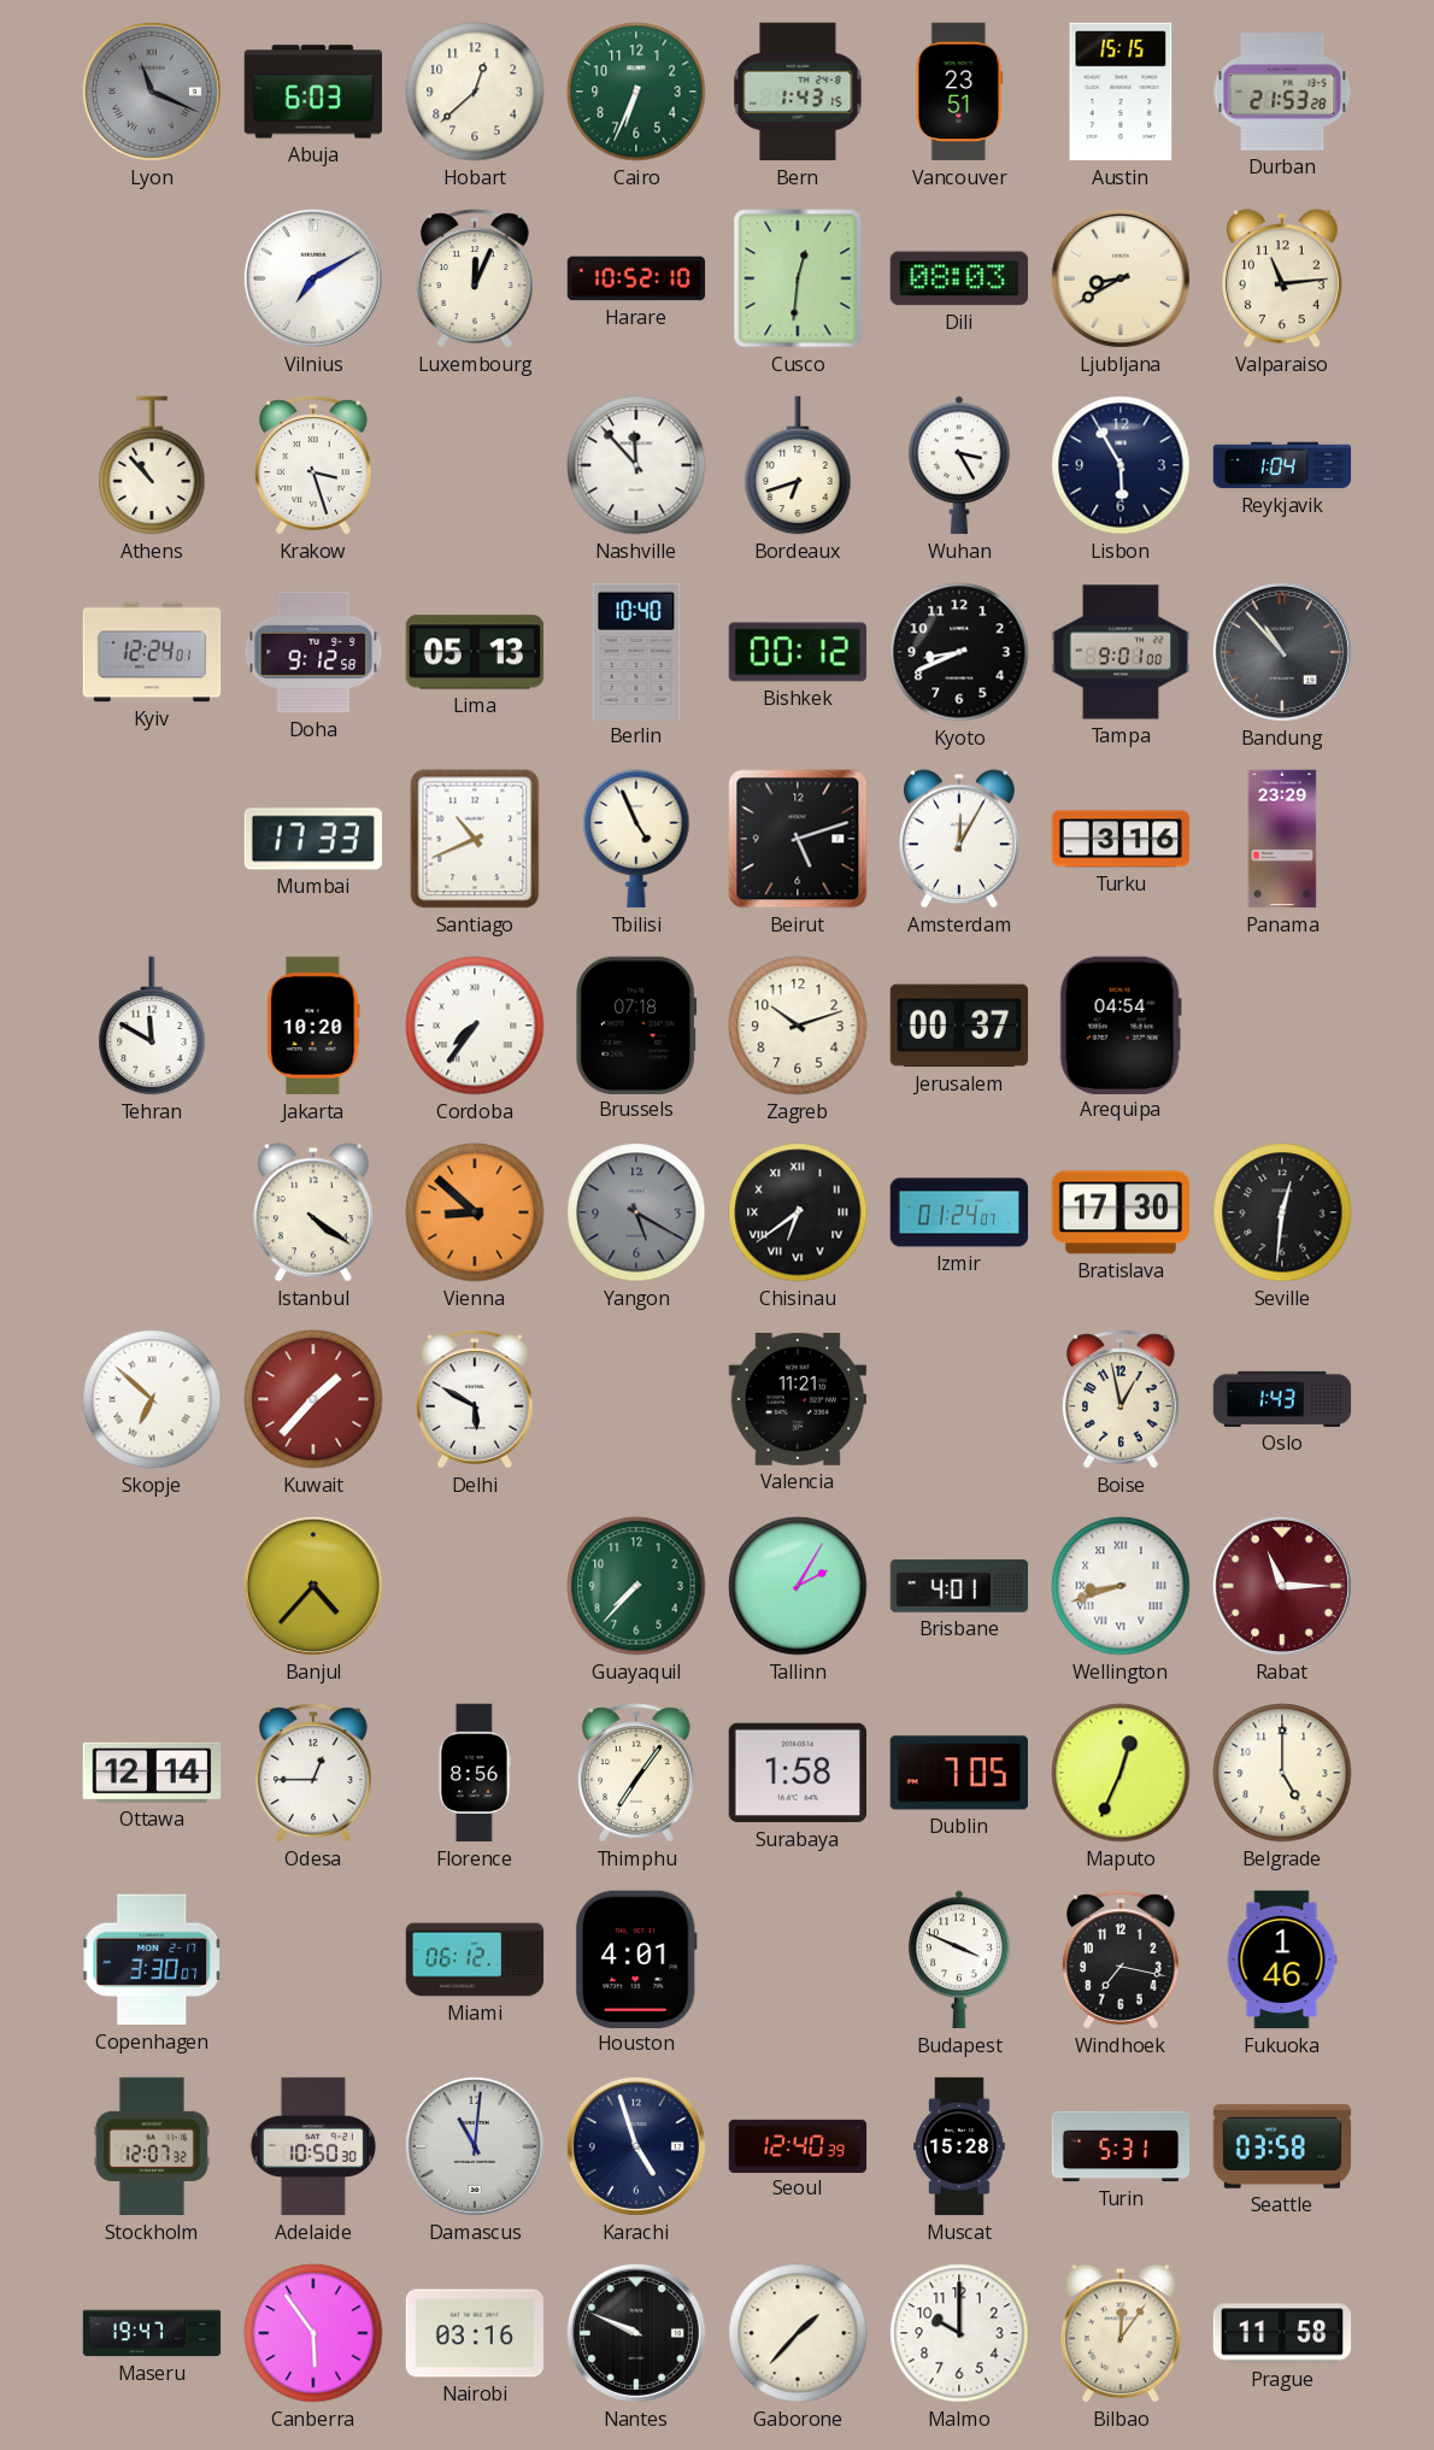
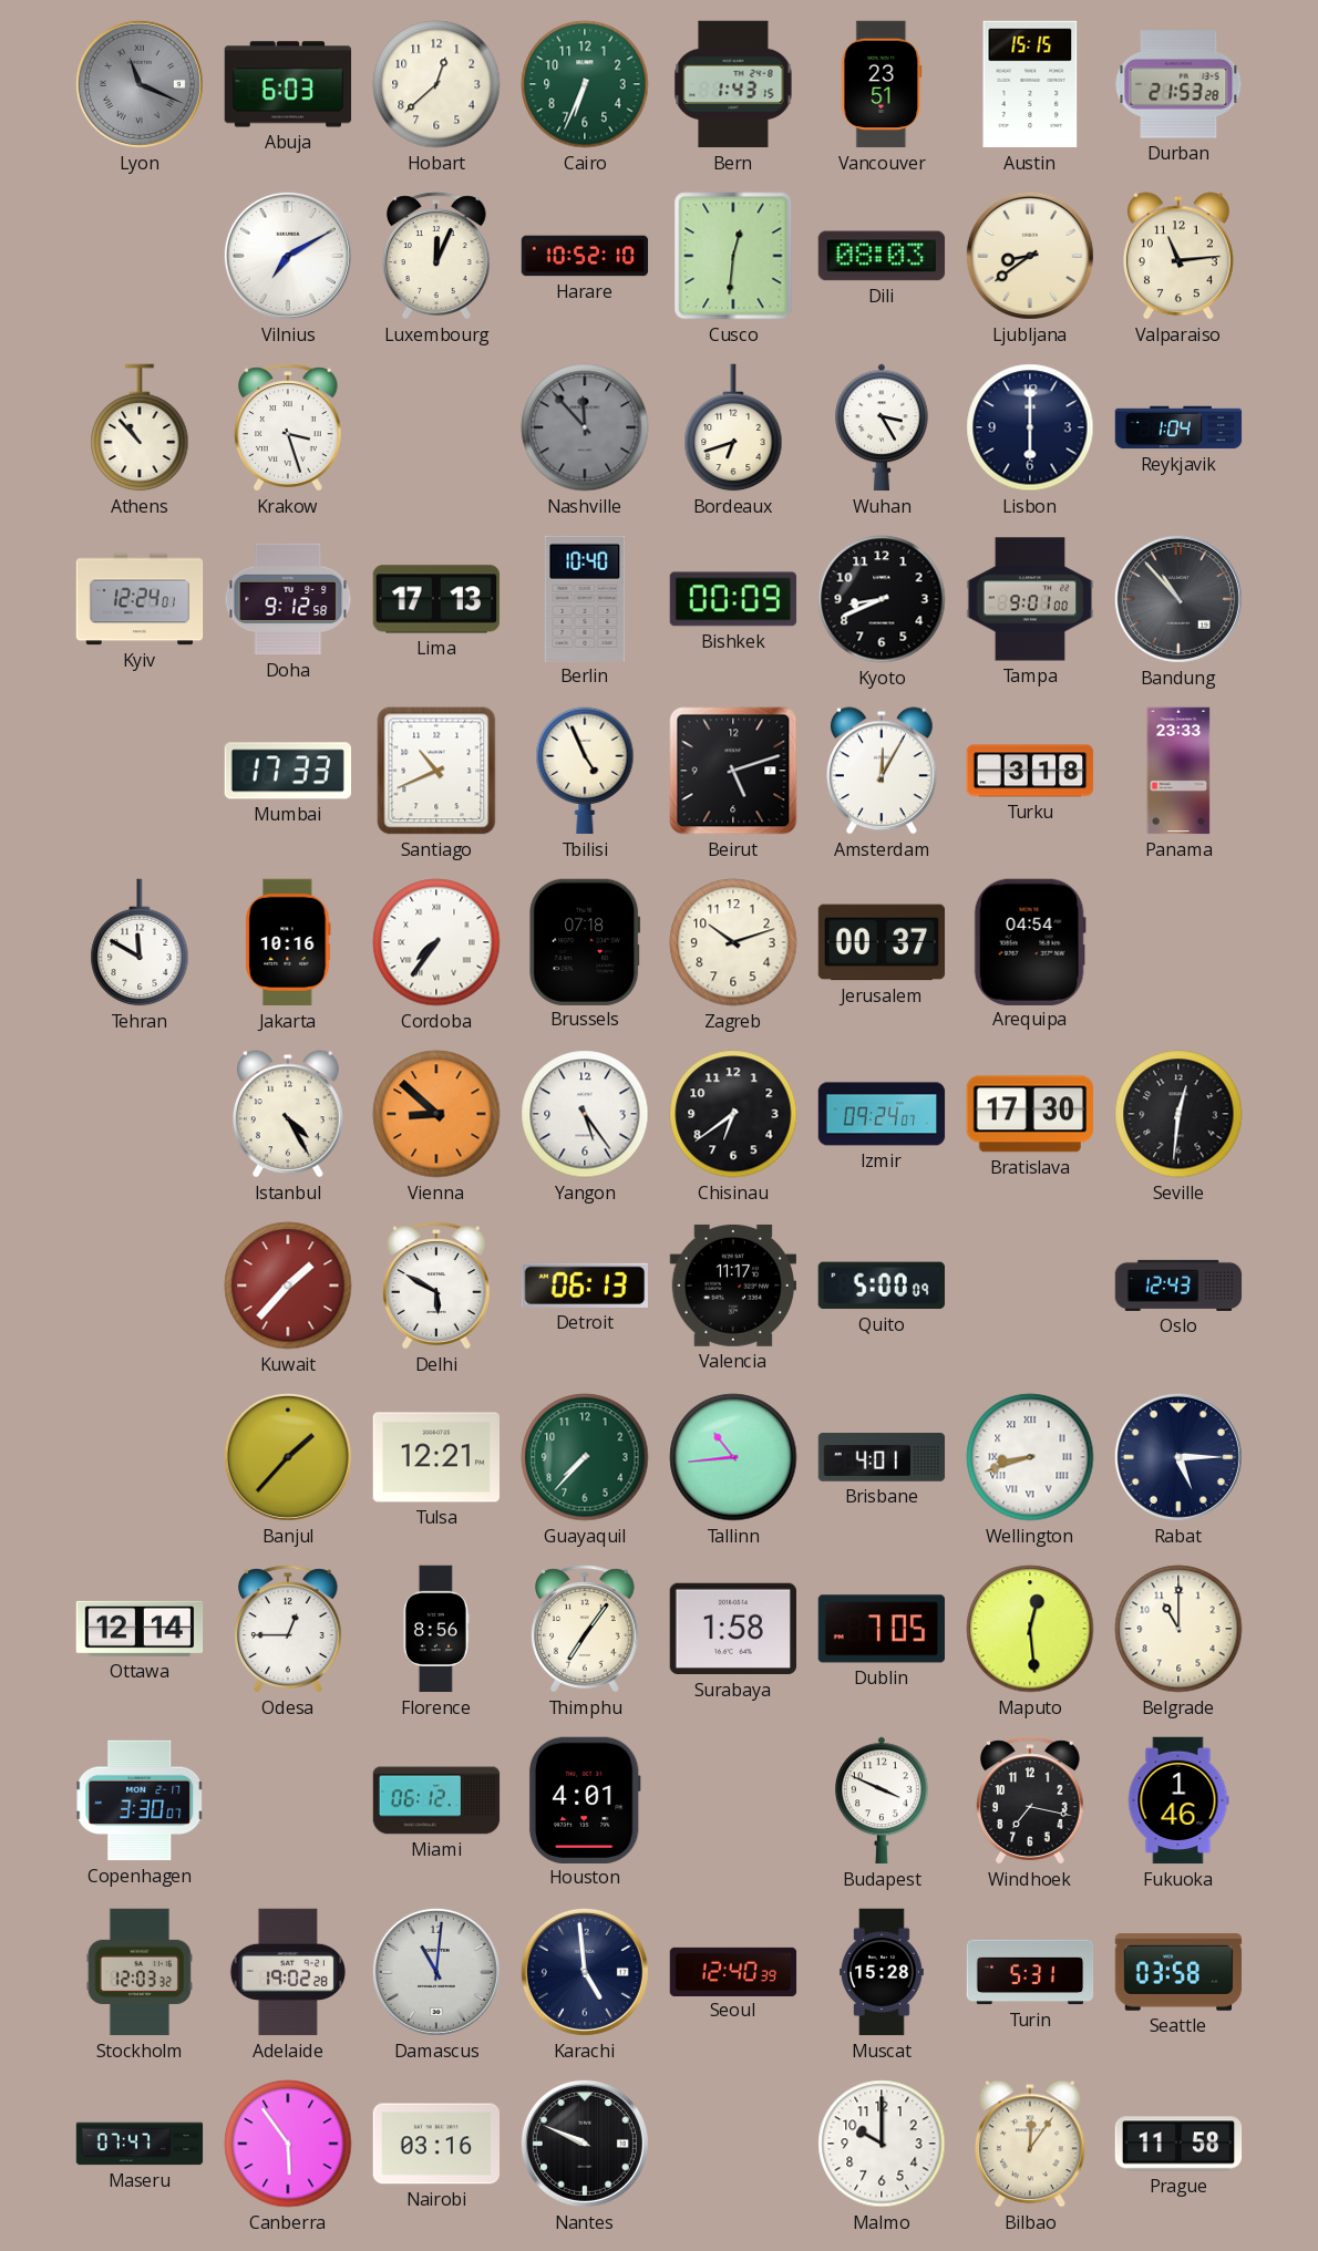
Ljubljana: 8:40 -> 8:39 (1030, 256)
Nashville dial: white -> grey (585, 427)
Lisbon: 5:55 -> 6:00 (1030, 427)
Lima: 05:13 -> 17:13 (436, 599)
Bishkek: 00:12 -> 00:09 (733, 599)
Turku: 3:16 -> 3:18 (1030, 771)
Panama: 23:29 -> 23:33 (1178, 771)
Jakarta: 10:20 -> 10:16 (288, 942)
Istanbul: 4:21 -> 4:25 (288, 1114)
Yangon: 5:20 -> 5:24 (585, 1114)
Yangon dial: grey -> white (585, 1114)
Chisinau numerals: Roman -> Arabic (733, 1114)
Izmir: 01:24 -> 09:24 (882, 1114)
Skopje: 6:52 -> none (152, 1399)
Detroit: none -> 06:13 (584, 1285)
Valencia: 11:21 -> 11:17 (732, 1285)
Quito: none -> 5:00 (882, 1285)
Boise: 12:58 -> none (1122, 1399)
Oslo: 1:43 -> 12:43 (1178, 1285)
Banjul: 4:37 -> 1:37 (288, 1457)
Tulsa: none -> 12:21 (435, 1457)
Tallinn: 2:05 -> 10:44 (733, 1457)
Rabat: 11:15 -> 5:15 (1178, 1457)
Rabat dial: burgundy -> navy (1178, 1457)
Maputo: 12:34 -> 12:29 (1030, 1629)
Belgrade: 5:00 -> 11:00 (1178, 1629)
Stockholm: 12:07 -> 12:03 (140, 1972)
Adelaide: 10:50 -> 19:02 (287, 1972)
Karachi: 4:57 -> 4:59 (585, 1972)
Maseru: 19:47 -> 07:47 (140, 2144)
Gaborone: 1:37 -> none (798, 2333)
